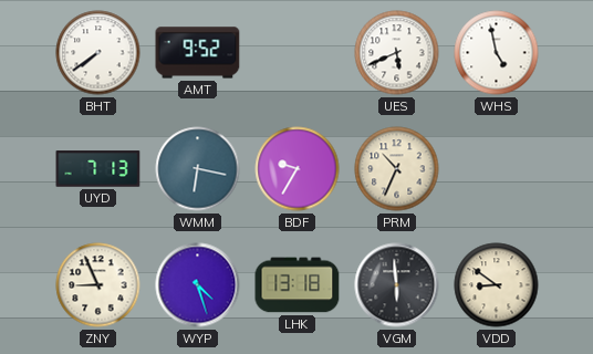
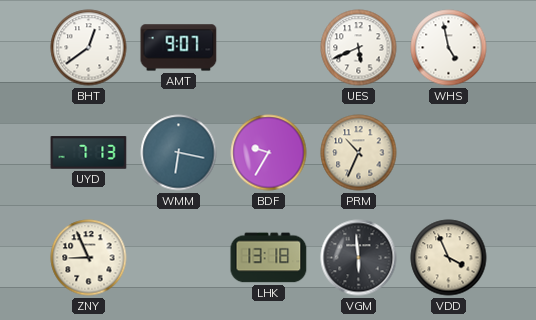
BHT: 7:39 -> 12:39 (89, 48)
AMT: 9:52 -> 9:07 (179, 48)
WYP: 4:27 -> none (198, 285)
VDD: 8:51 -> 3:56 (449, 258)
